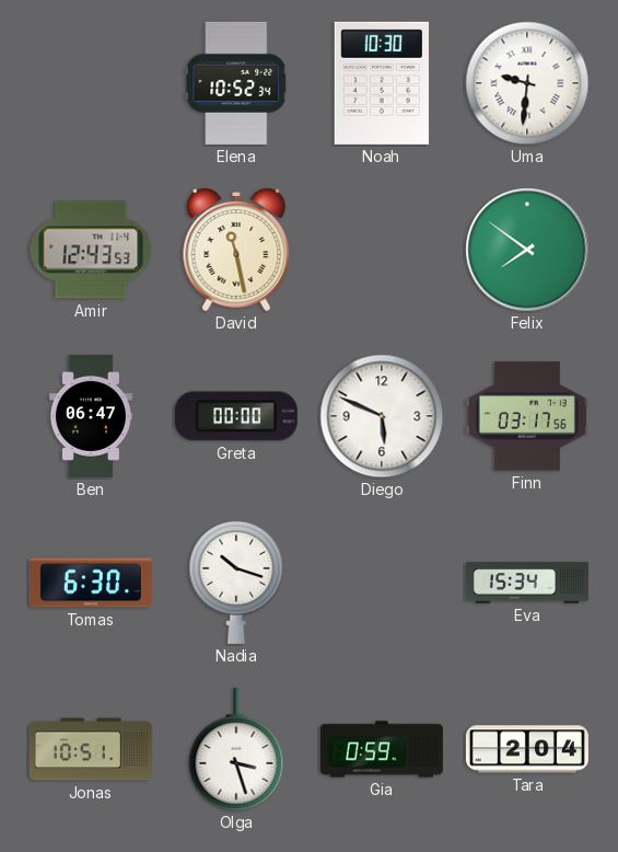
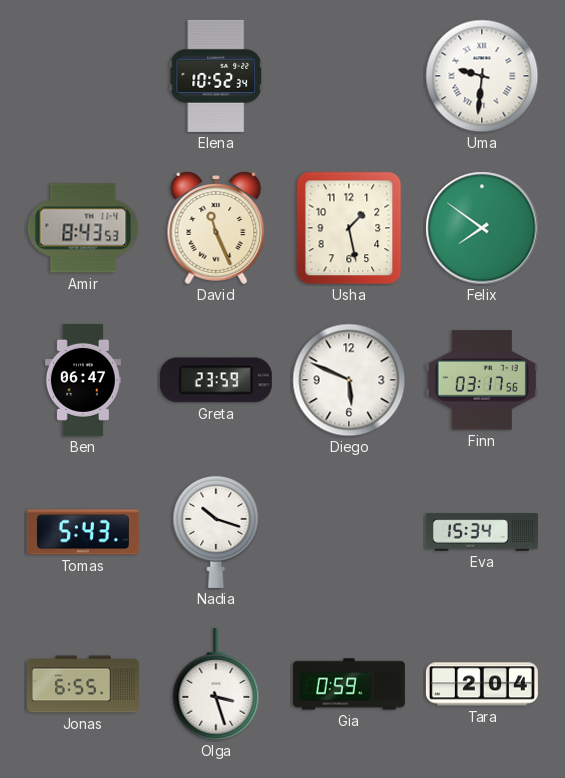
Noah: 10:30 -> none (382, 83)
Amir: 12:43 -> 8:43 (83, 228)
David: 11:28 -> 11:26 (216, 228)
Usha: none -> 1:28 (349, 228)
Greta: 00:00 -> 23:59 (216, 380)
Tomas: 6:30 -> 5:43 (83, 532)
Jonas: 10:51 -> 6:55 (83, 684)
